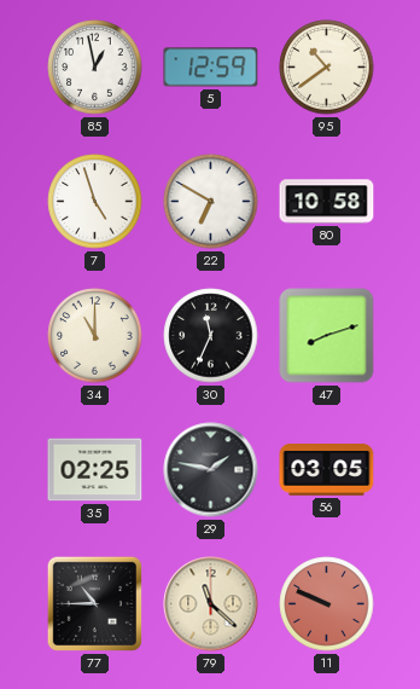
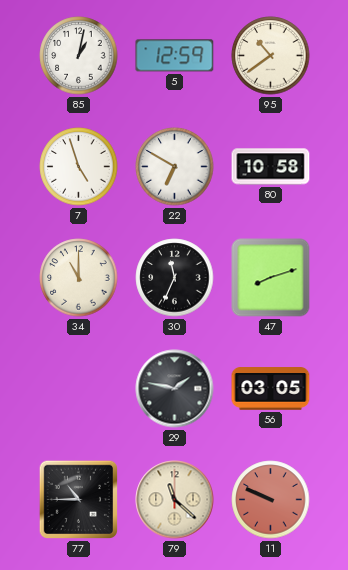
85: 12:58 -> 1:02 (79, 56)
35: 02:25 -> none (95, 470)
